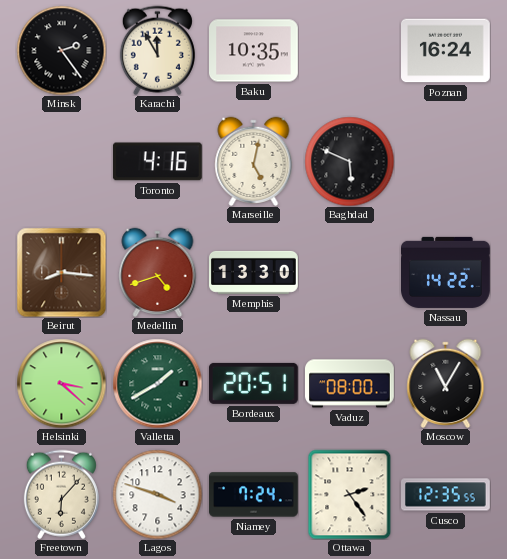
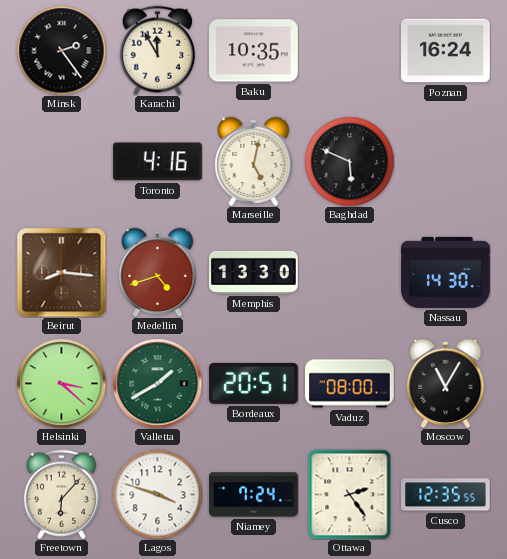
Nassau: 14:22 -> 14:30 (446, 272)
